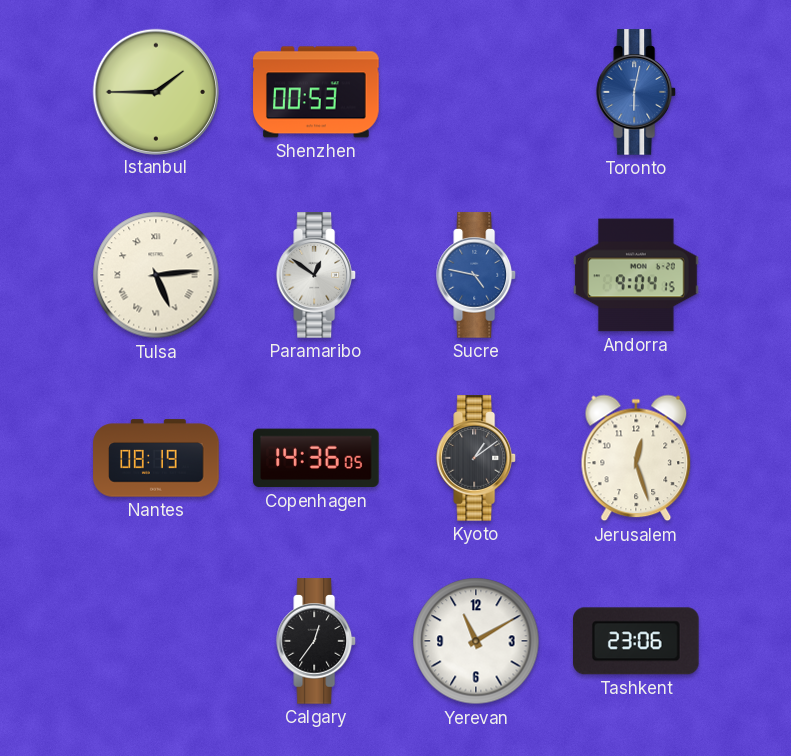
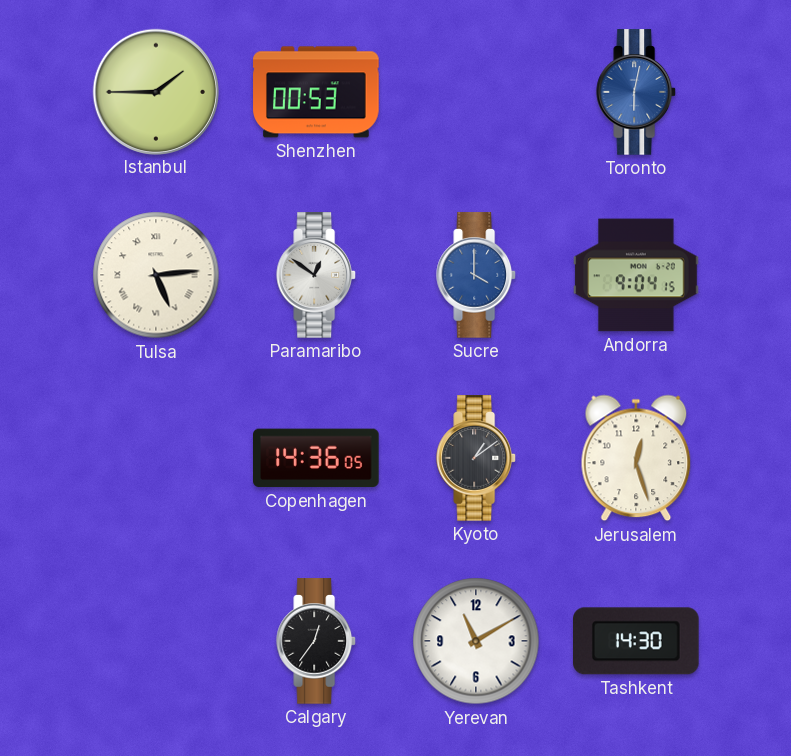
Sucre: 4:47 -> 4:00 (477, 275)
Nantes: 08:19 -> none (156, 458)
Tashkent: 23:06 -> 14:30 (637, 641)
